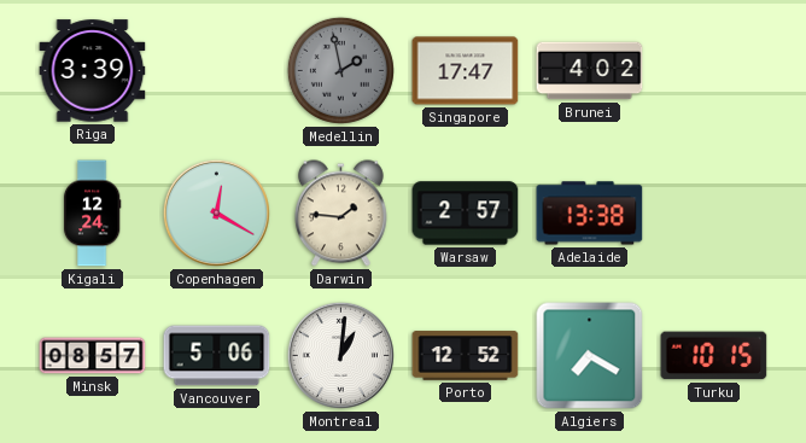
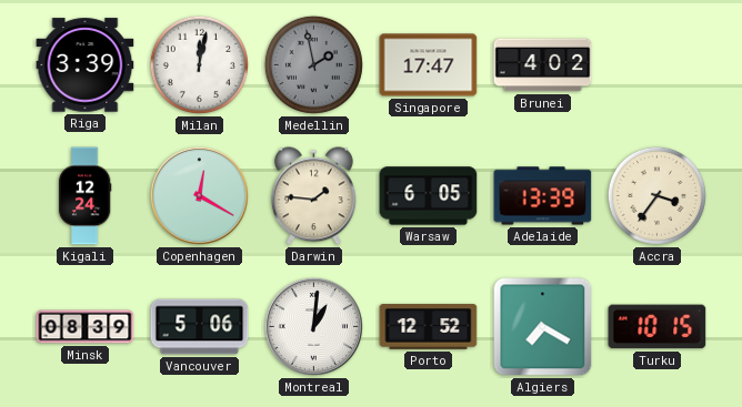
Milan: none -> 12:02 (199, 64)
Warsaw: 2:57 -> 6:05 (429, 196)
Adelaide: 13:38 -> 13:39 (543, 196)
Accra: none -> 3:36 (656, 195)
Minsk: 08:57 -> 08:39 (86, 327)
